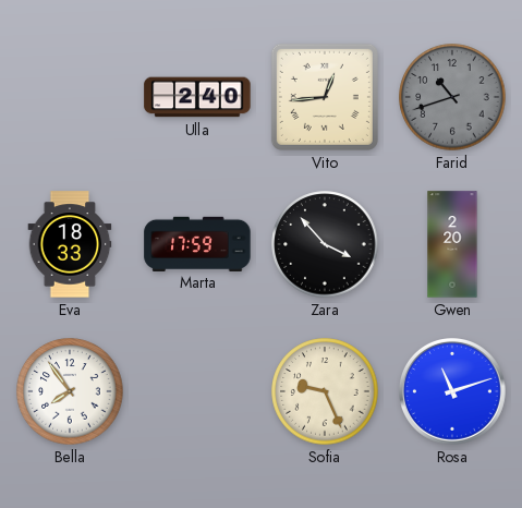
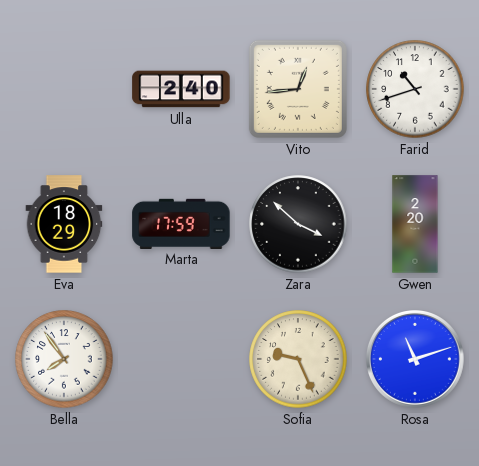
Farid dial: grey -> white (415, 89)
Eva: 18:33 -> 18:29 (64, 224)
Zara: 3:53 -> 3:52 (298, 224)
